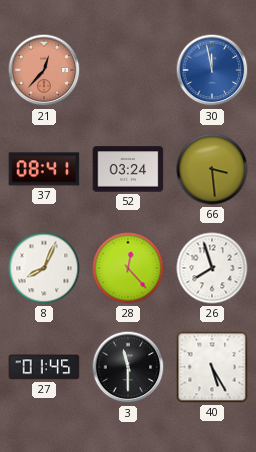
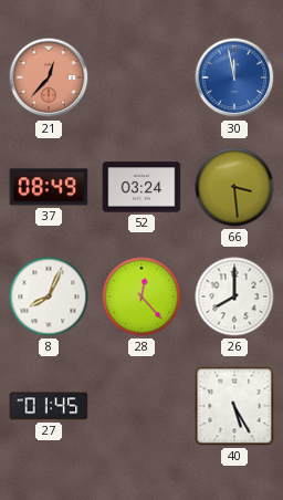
37: 08:41 -> 08:49 (49, 187)
26: 7:57 -> 8:00 (234, 296)
3: 11:30 -> none (128, 367)
